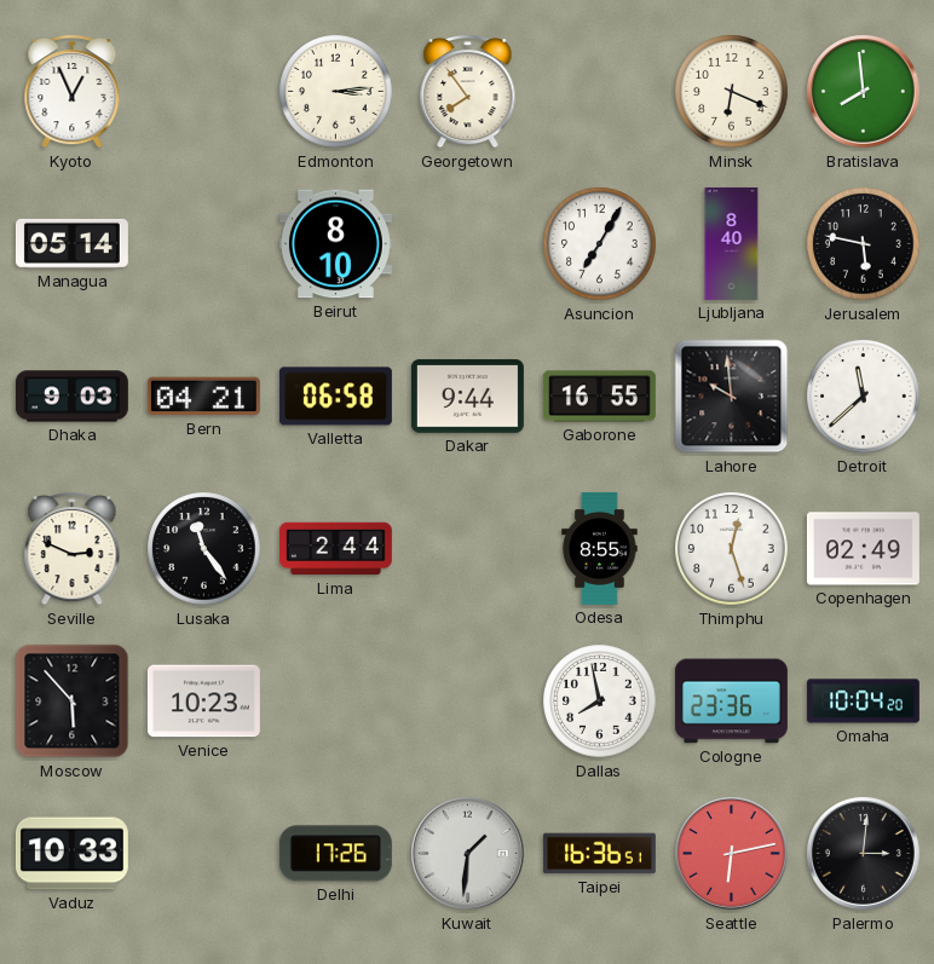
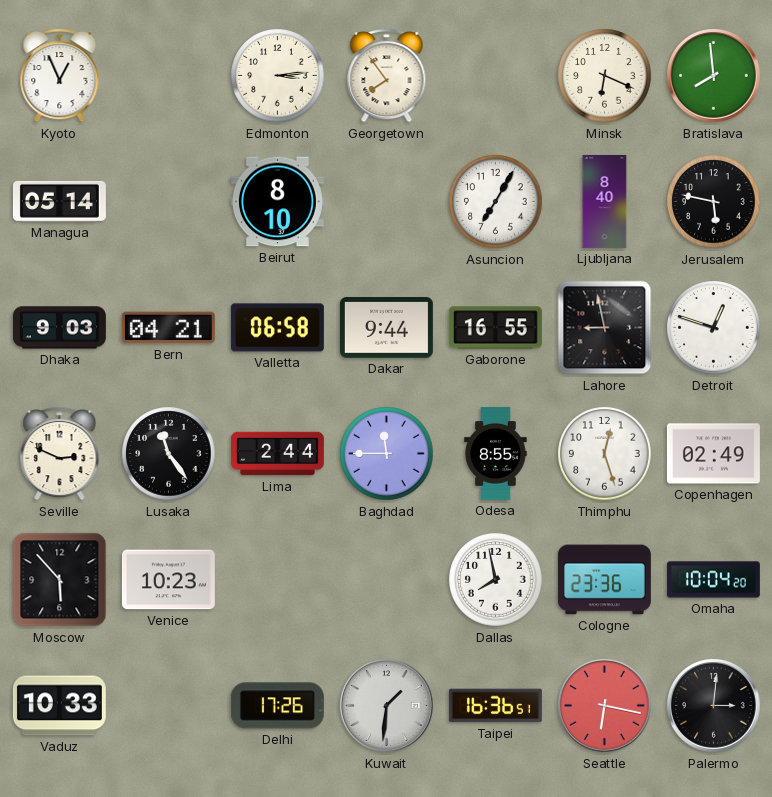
Lahore: 9:59 -> 8:58 (605, 328)
Detroit: 11:38 -> 12:48 (714, 328)
Baghdad: none -> 11:45 (387, 454)
Seattle: 6:13 -> 6:17 (605, 706)
